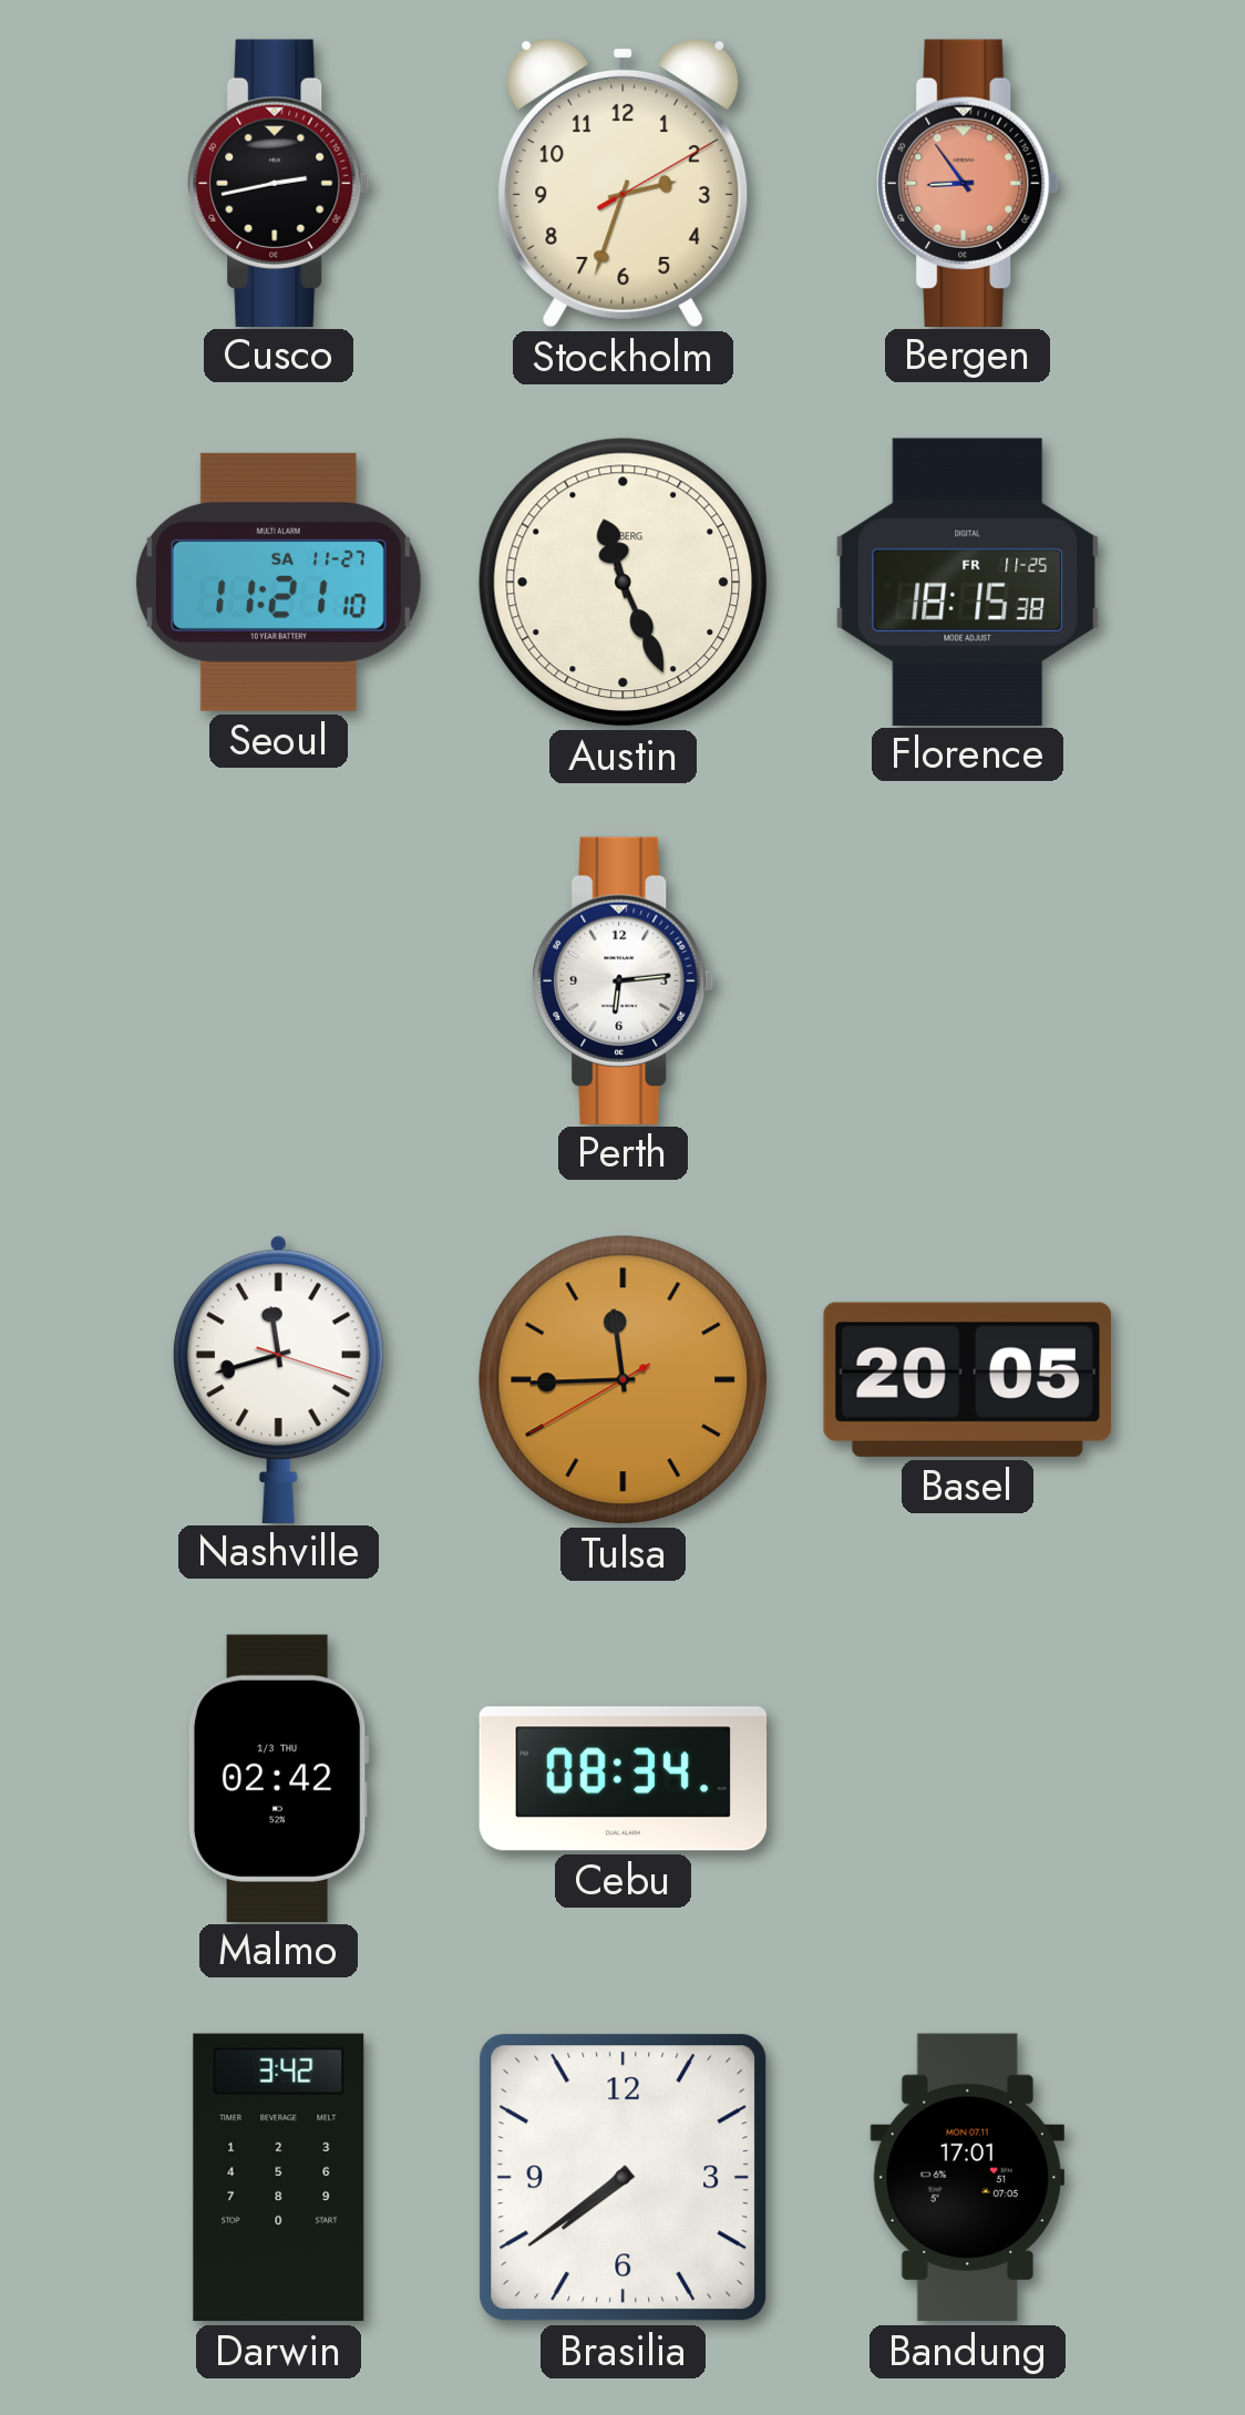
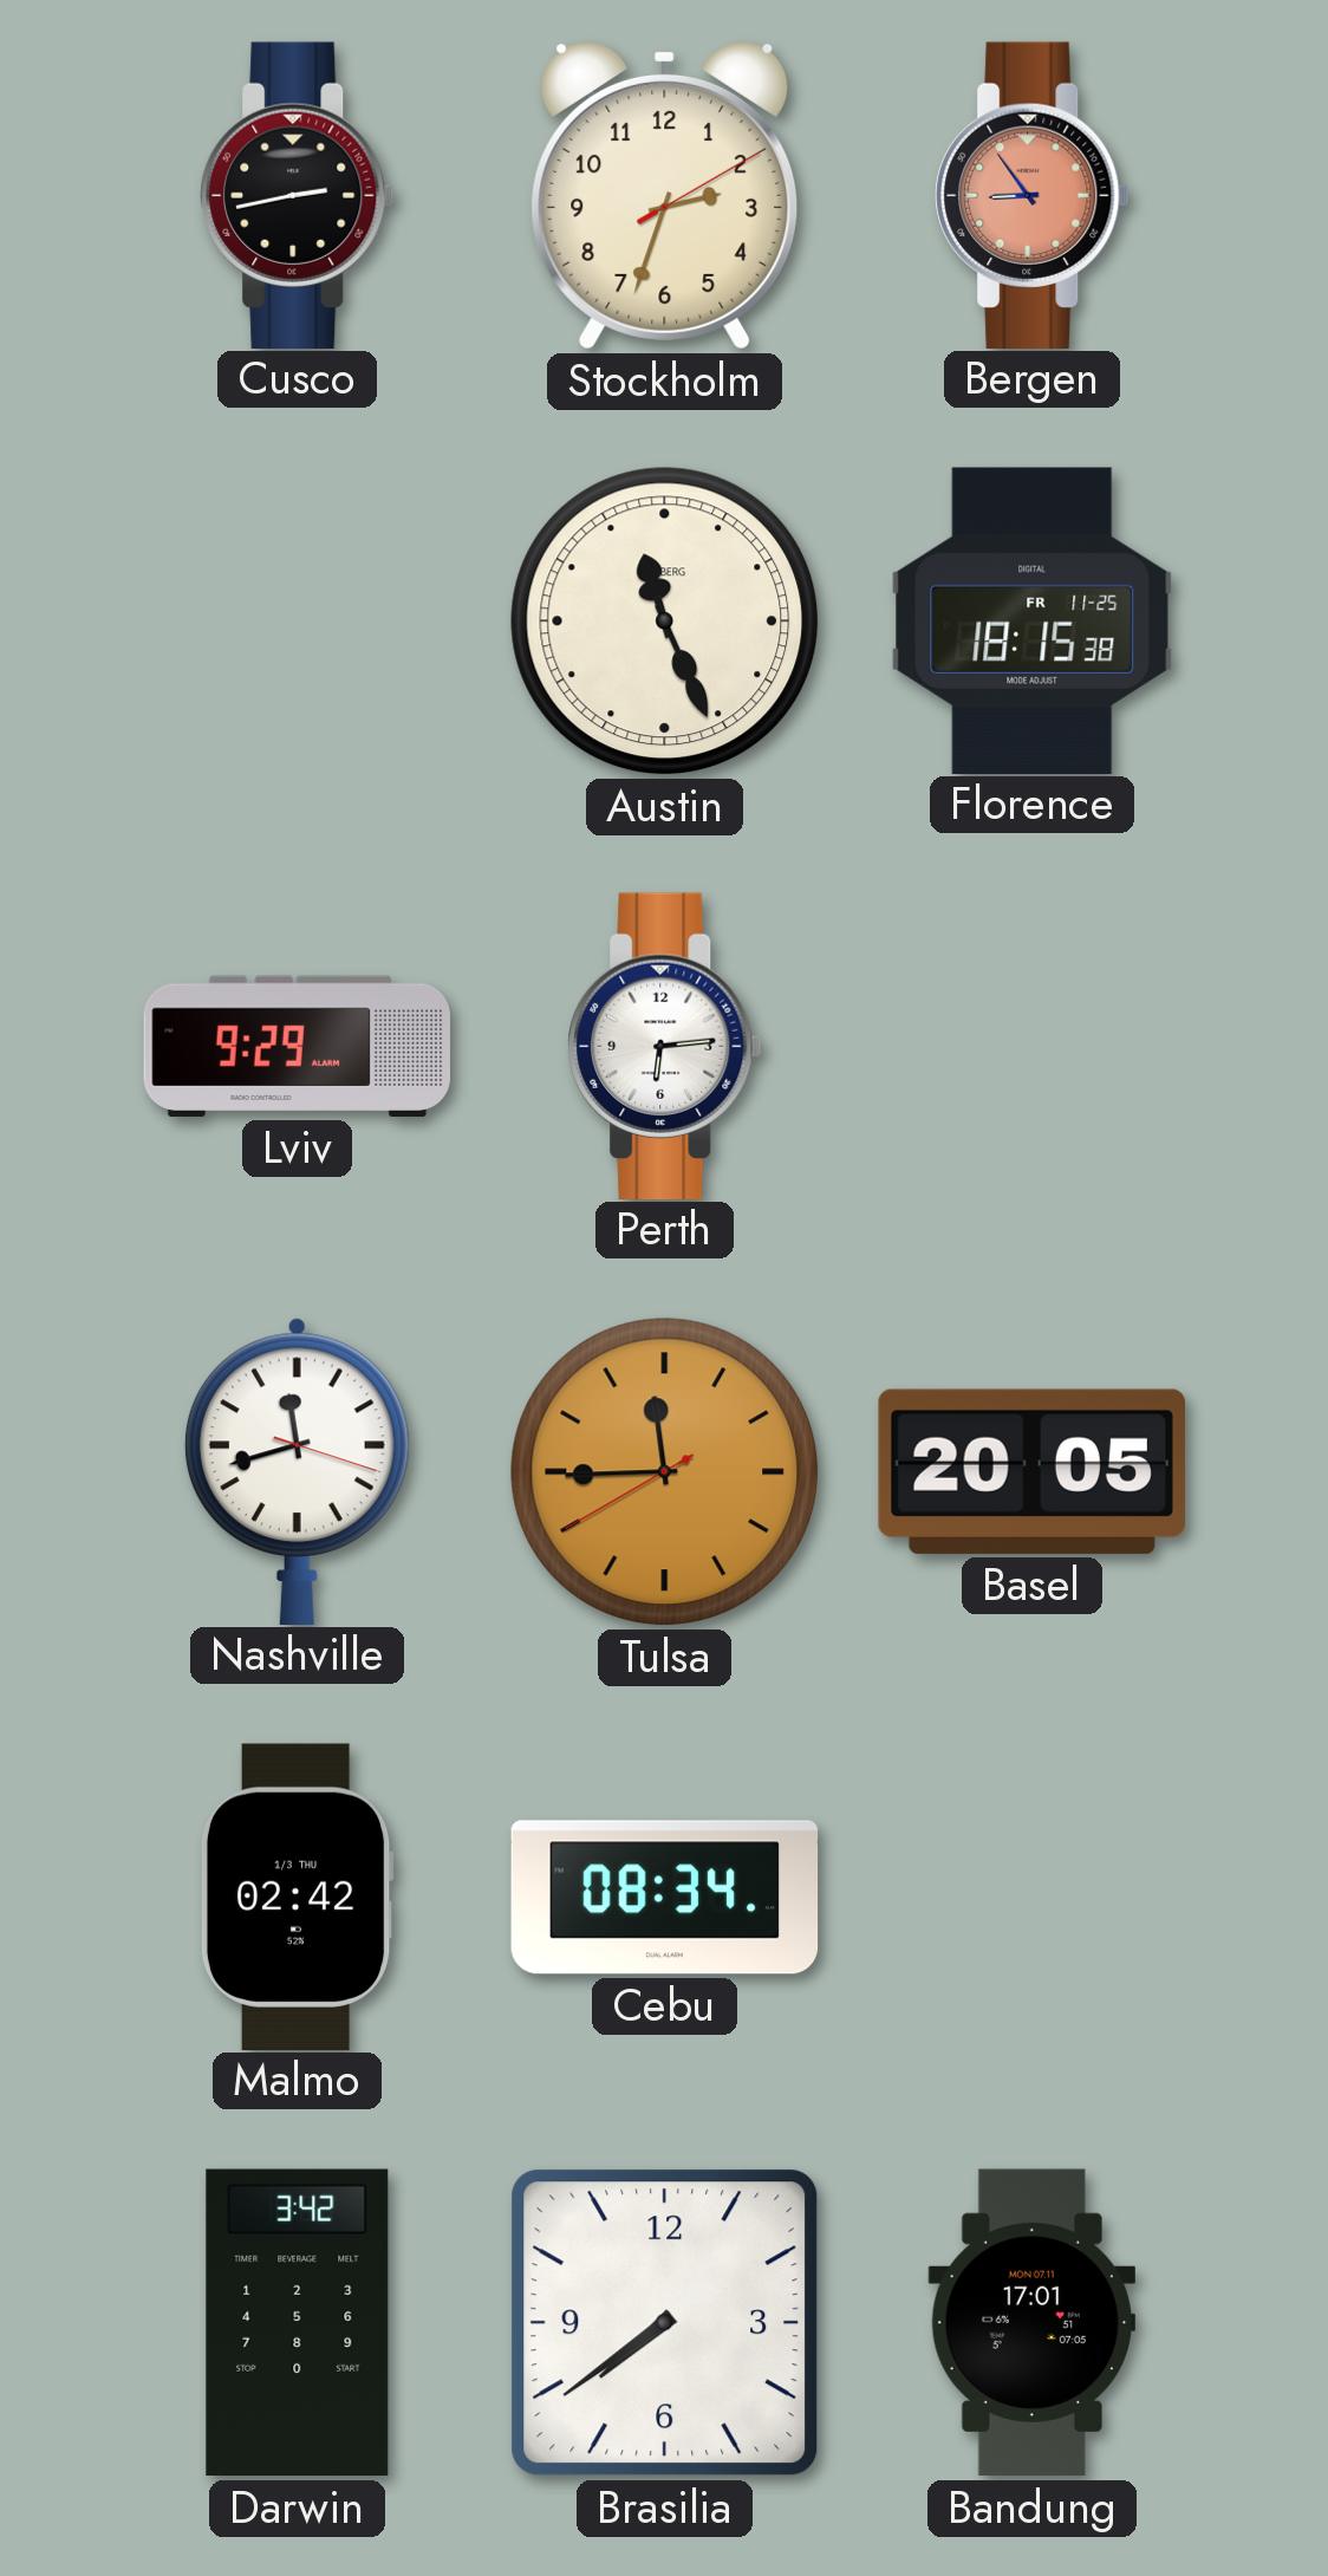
Seoul: 11:21 -> none (278, 582)
Lviv: none -> 9:29 (298, 1046)
